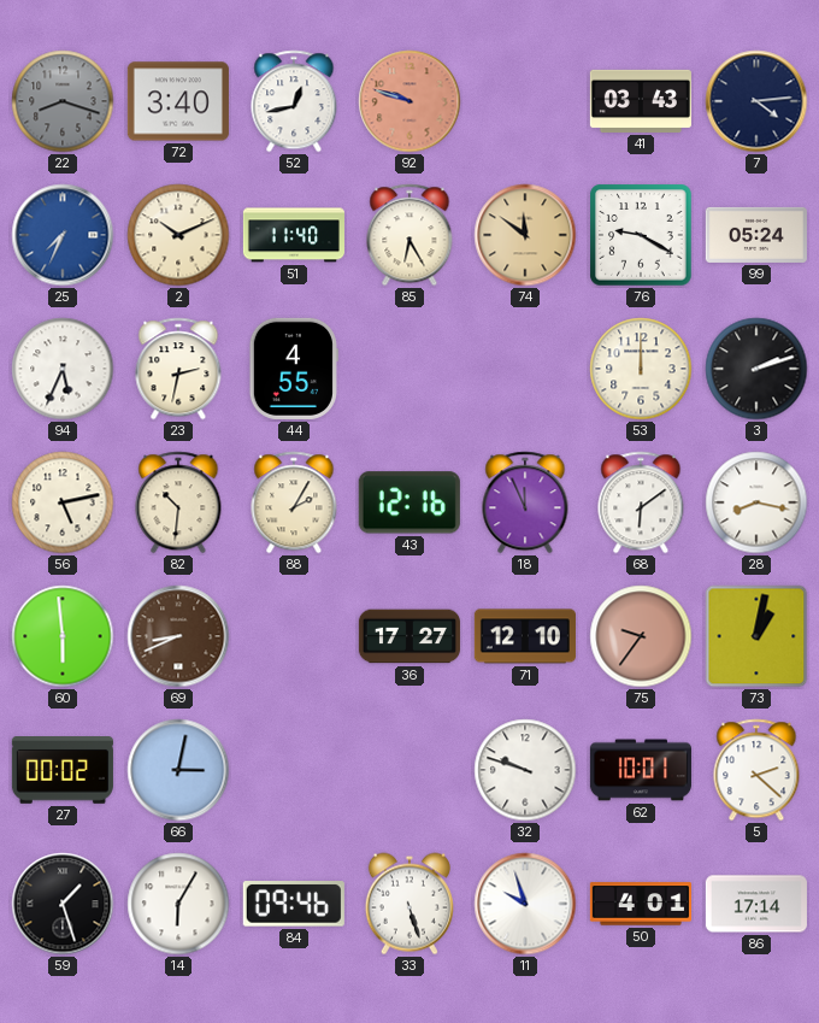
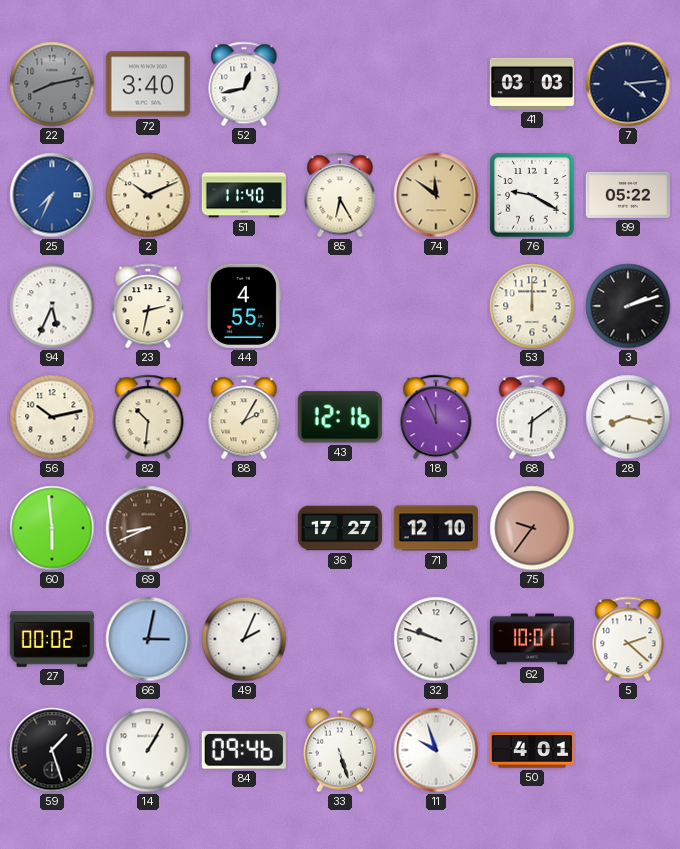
22: 8:18 -> 8:13 (52, 84)
92: 9:48 -> none (409, 101)
41: 03:43 -> 03:03 (532, 84)
99: 05:24 -> 05:22 (628, 195)
56: 5:13 -> 10:13 (52, 417)
73: 1:02 -> none (756, 636)
49: none -> 2:04 (244, 639)
14: 6:05 -> 1:05 (148, 750)
86: 17:14 -> none (756, 904)
